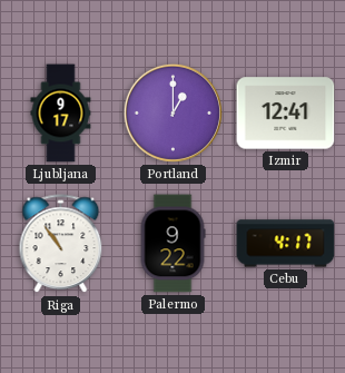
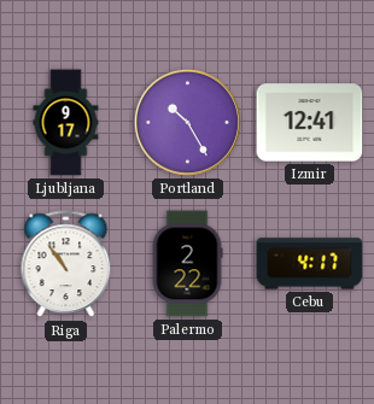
Portland: 1:00 -> 10:25 (187, 122)
Palermo: 9:22 -> 2:22 (187, 264)
